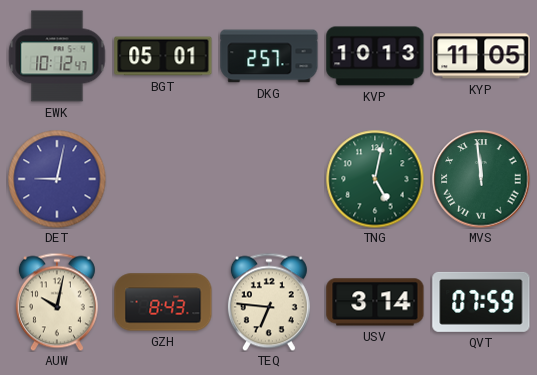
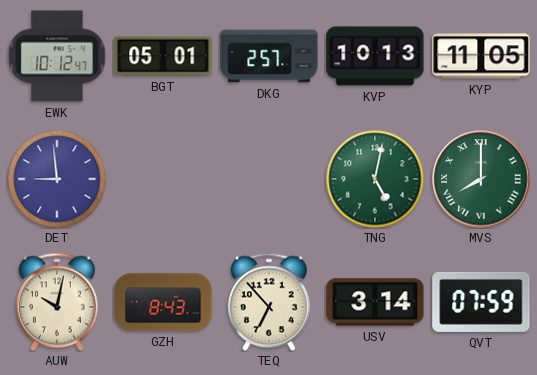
DET: 9:02 -> 8:59 (57, 179)
MVS: 11:59 -> 8:00 (481, 179)
TEQ: 6:46 -> 6:53 (269, 302)
